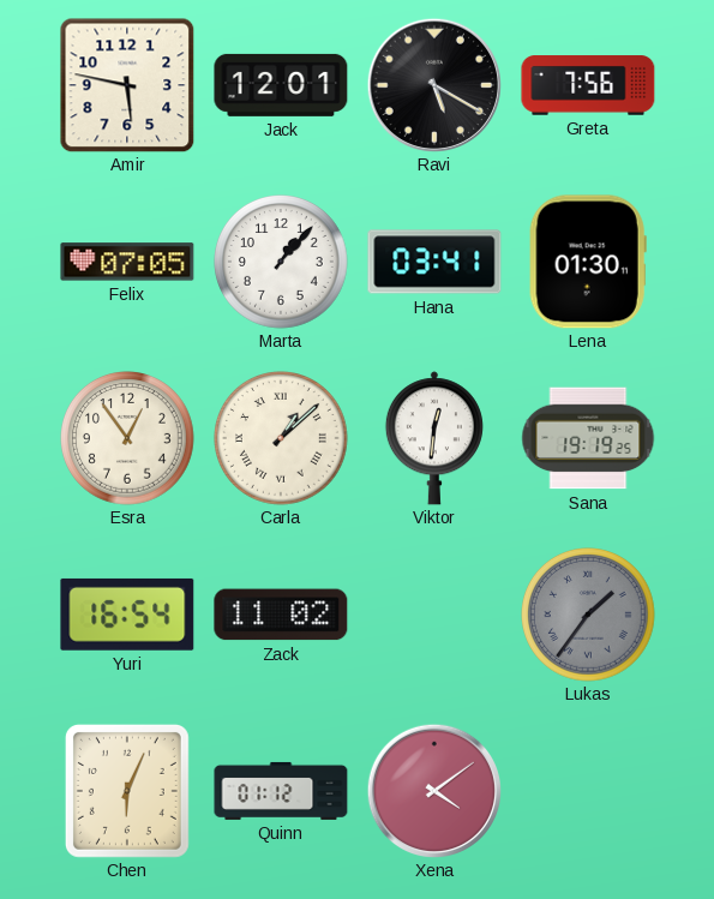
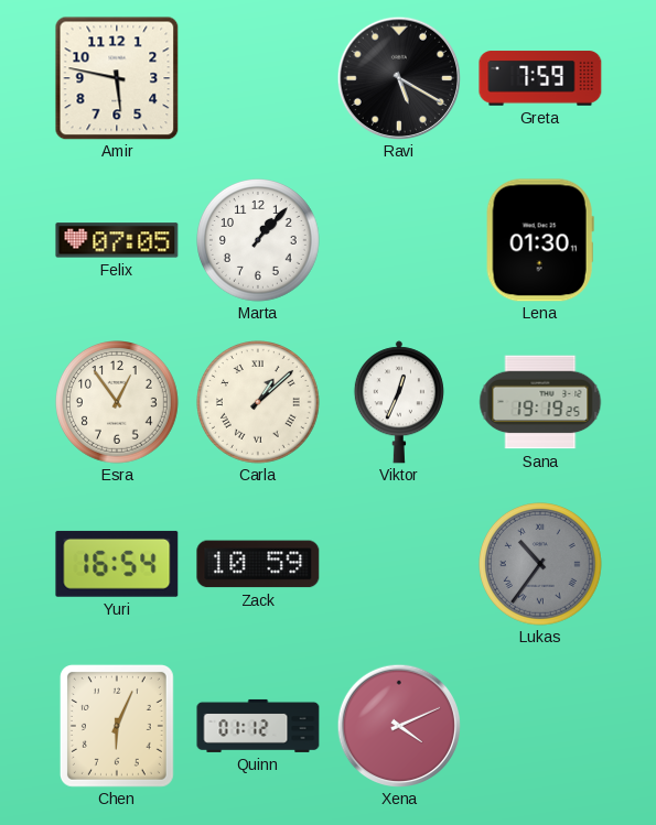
Jack: 12:01 -> none (281, 85)
Greta: 7:56 -> 7:59 (540, 78)
Hana: 03:41 -> none (434, 262)
Viktor: 12:31 -> 12:34 (399, 402)
Zack: 11:02 -> 10:59 (258, 564)
Lukas: 1:36 -> 10:36 (541, 565)
Xena: 4:09 -> 4:11 (398, 725)
